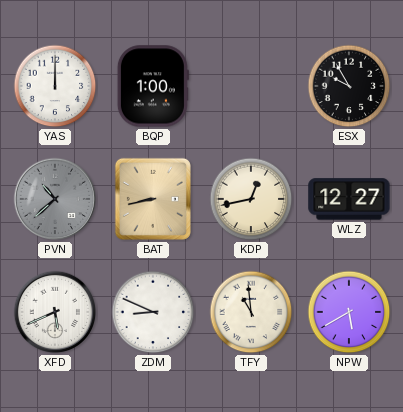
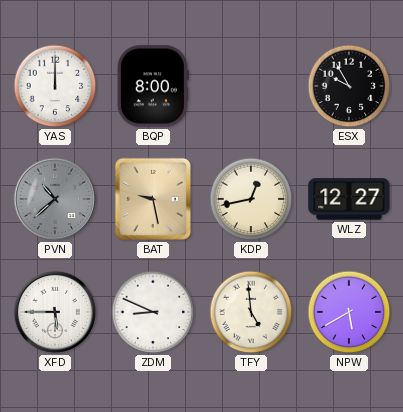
BQP: 1:00 -> 8:00 (153, 86)
BAT: 8:43 -> 9:28 (153, 199)
XFD: 5:41 -> 5:45 (55, 312)
TFY: 10:59 -> 4:59 (251, 312)
